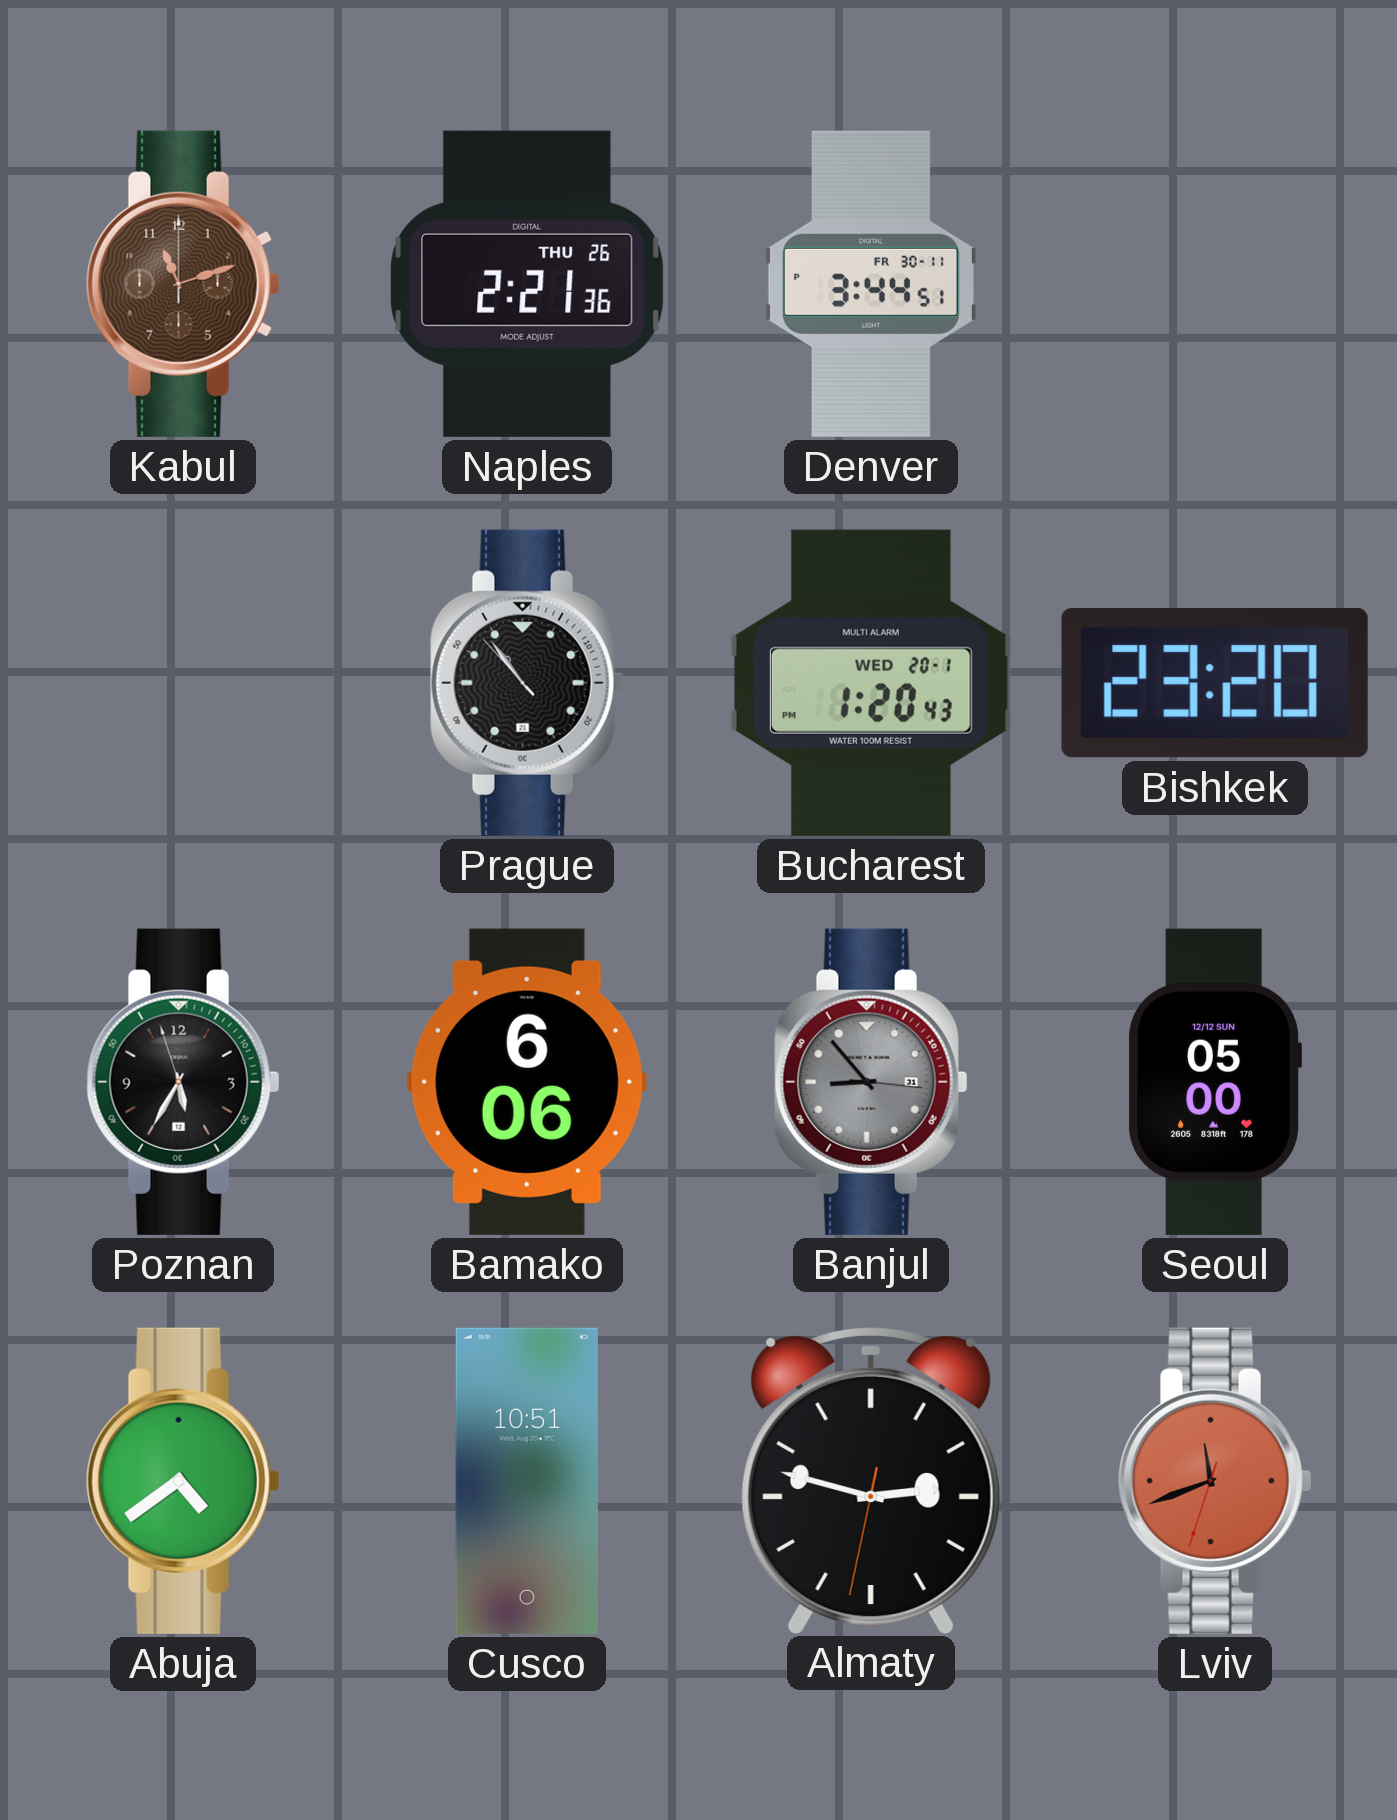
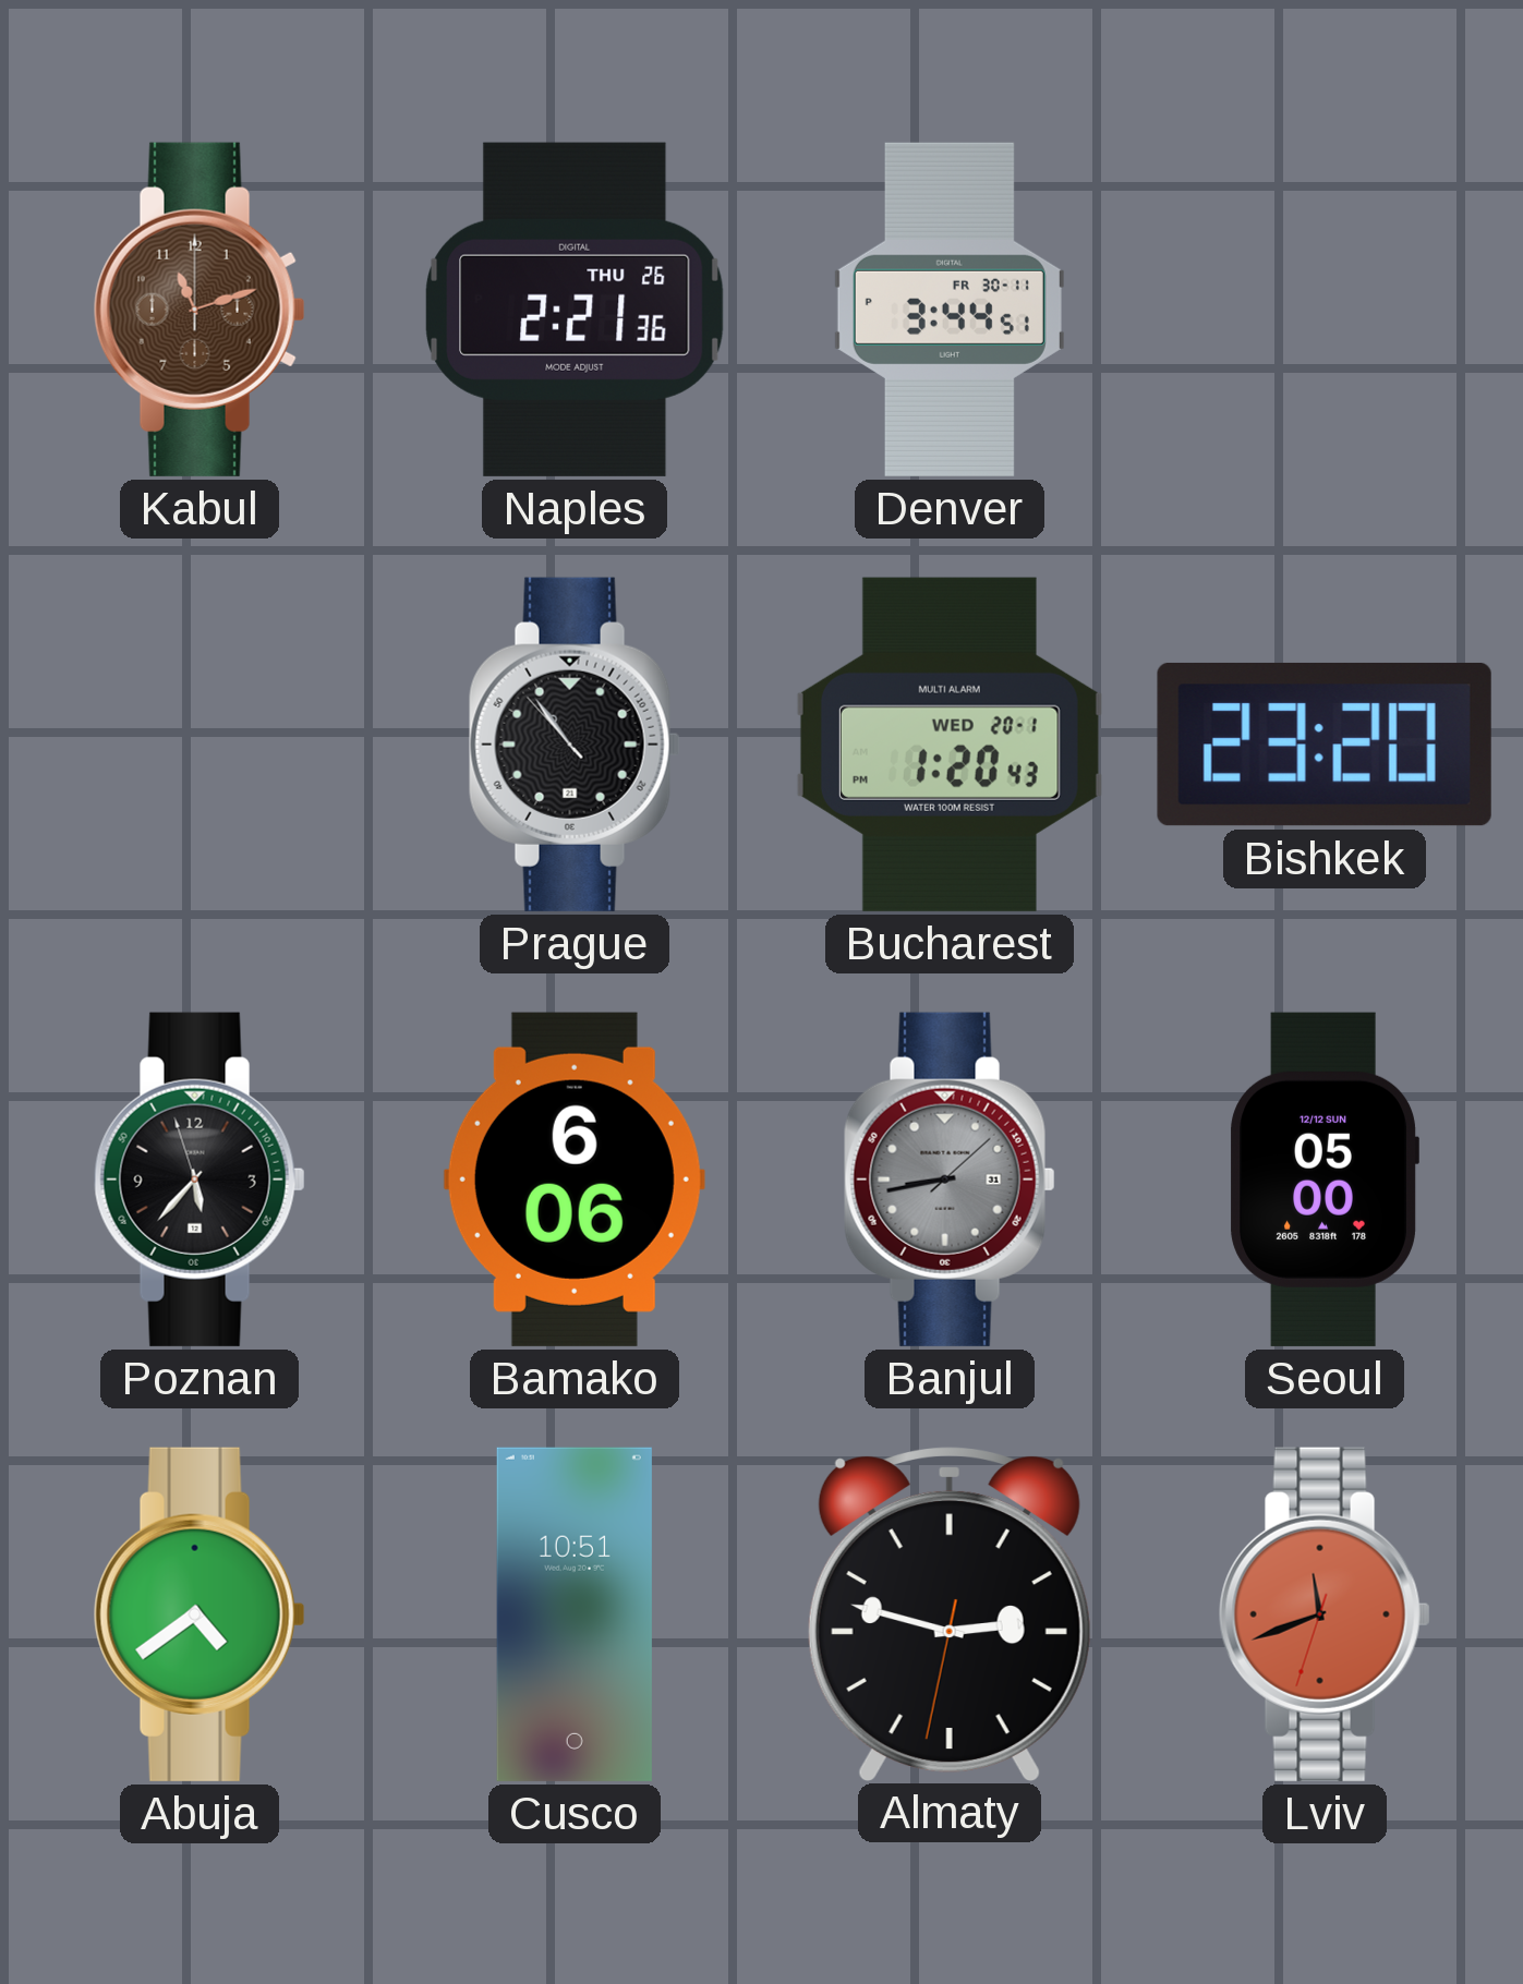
Poznan: 5:34 -> 5:36 (200, 1179)
Banjul: 8:53 -> 8:43 (950, 1179)
